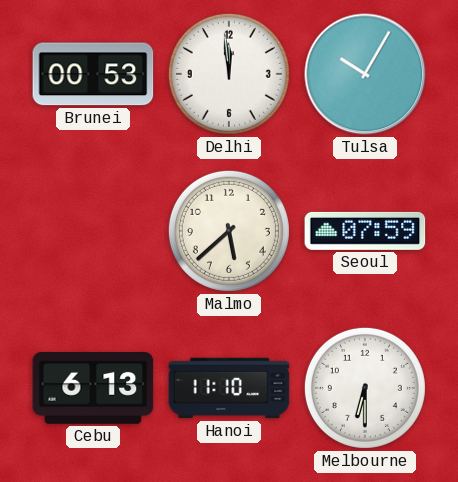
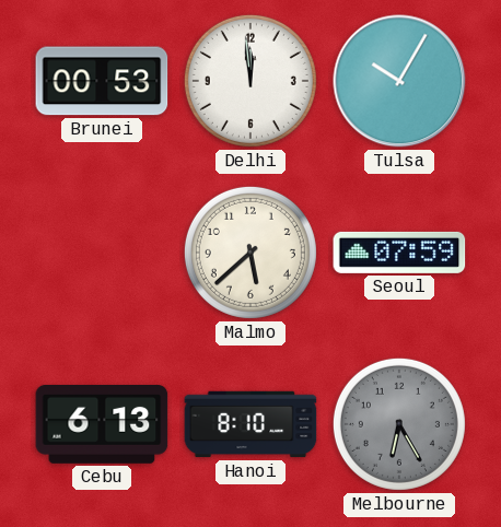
Hanoi: 11:10 -> 8:10 (250, 424)
Melbourne: 6:30 -> 6:25 (399, 424)
Melbourne dial: white -> grey (399, 424)
